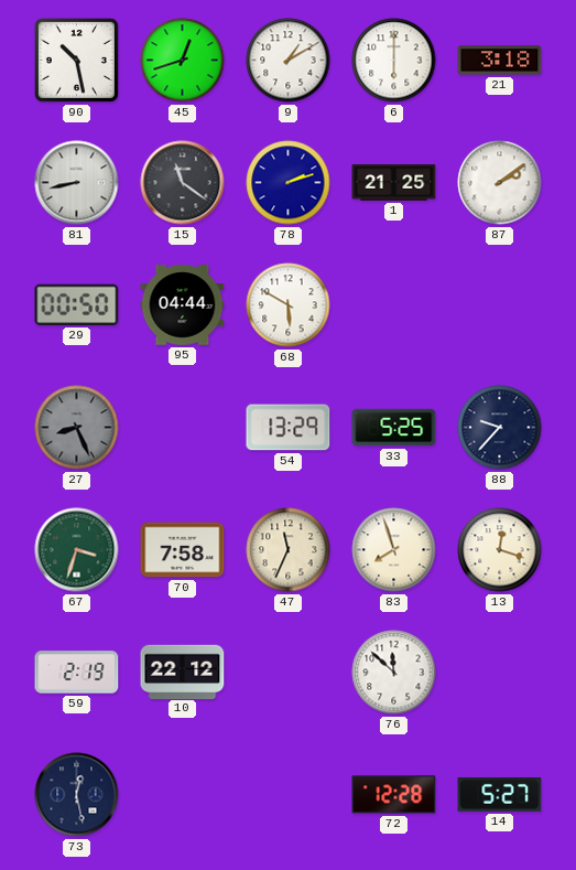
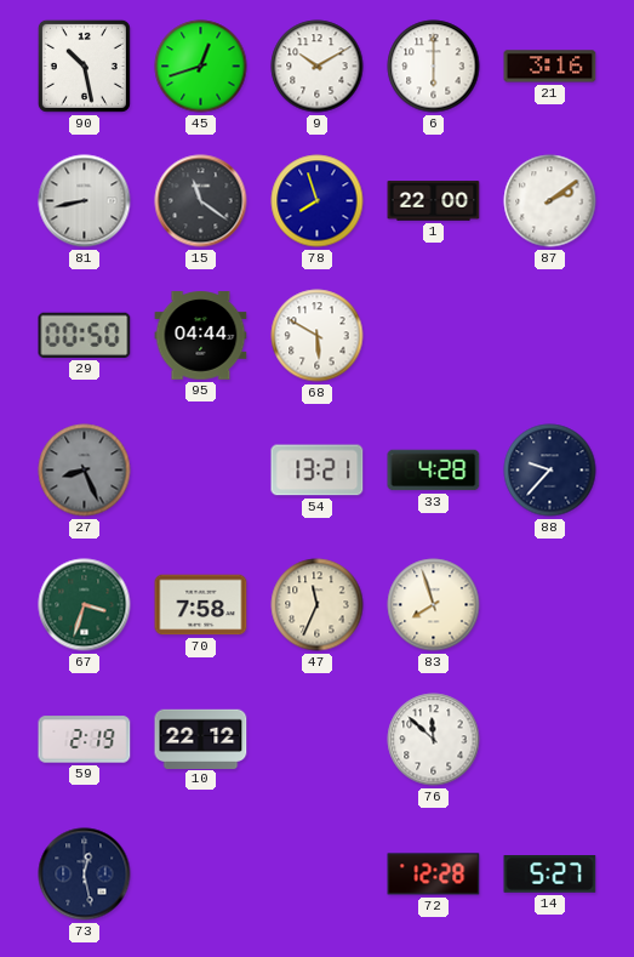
9: 1:10 -> 10:10 (318, 67)
21: 3:18 -> 3:16 (550, 67)
78: 2:12 -> 7:57 (318, 201)
1: 21:25 -> 22:00 (434, 201)
54: 13:29 -> 13:21 (318, 471)
33: 5:25 -> 4:28 (434, 471)
13: 12:18 -> none (500, 550)
